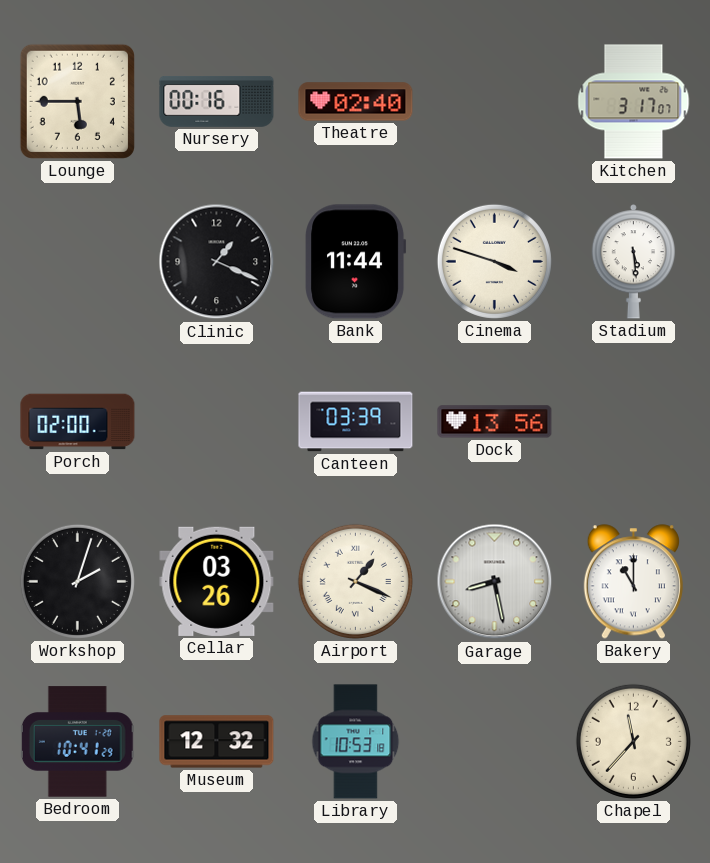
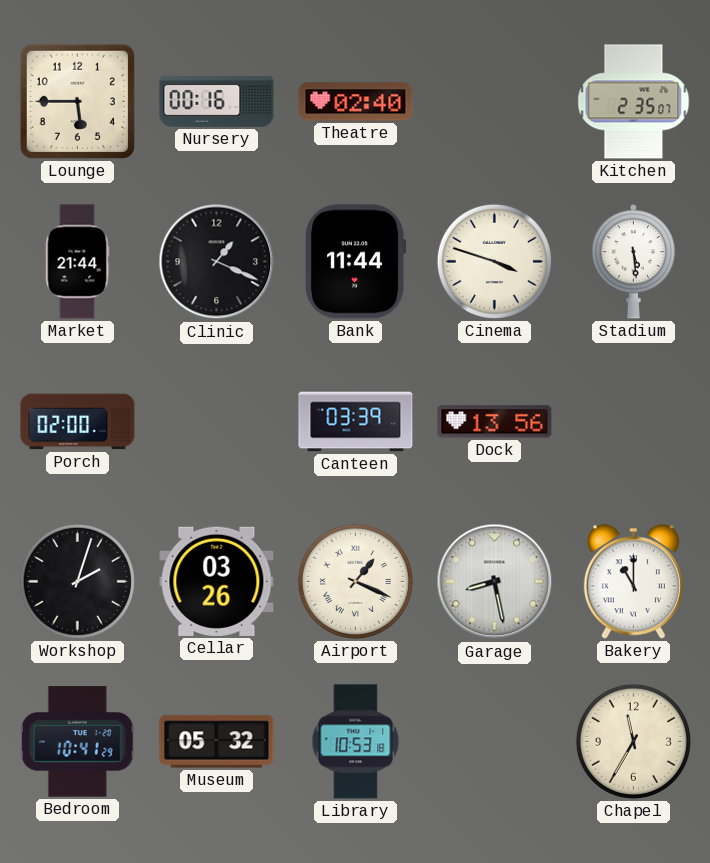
Kitchen: 3:17 -> 2:35 (634, 102)
Market: none -> 21:44 (77, 262)
Museum: 12:32 -> 05:32 (217, 742)
Chapel: 11:37 -> 11:35 (633, 741)
